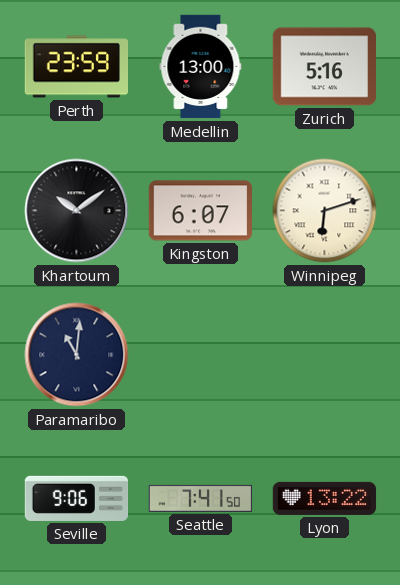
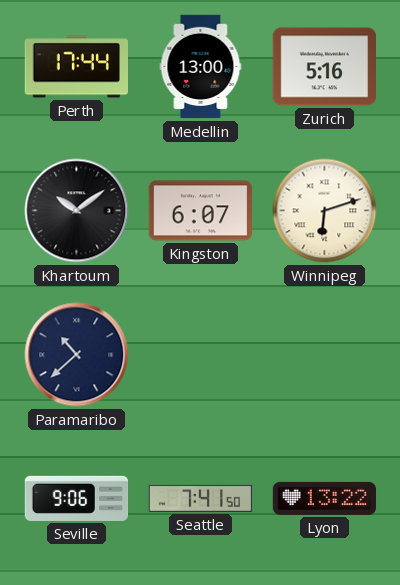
Perth: 23:59 -> 17:44 (76, 67)
Paramaribo: 11:01 -> 10:38 (77, 355)
